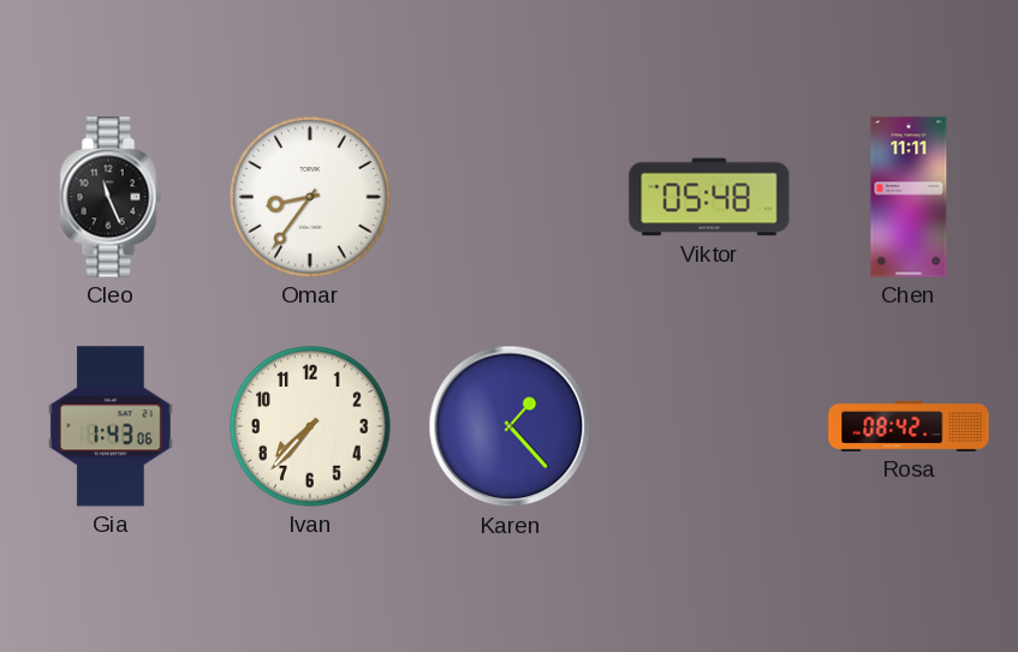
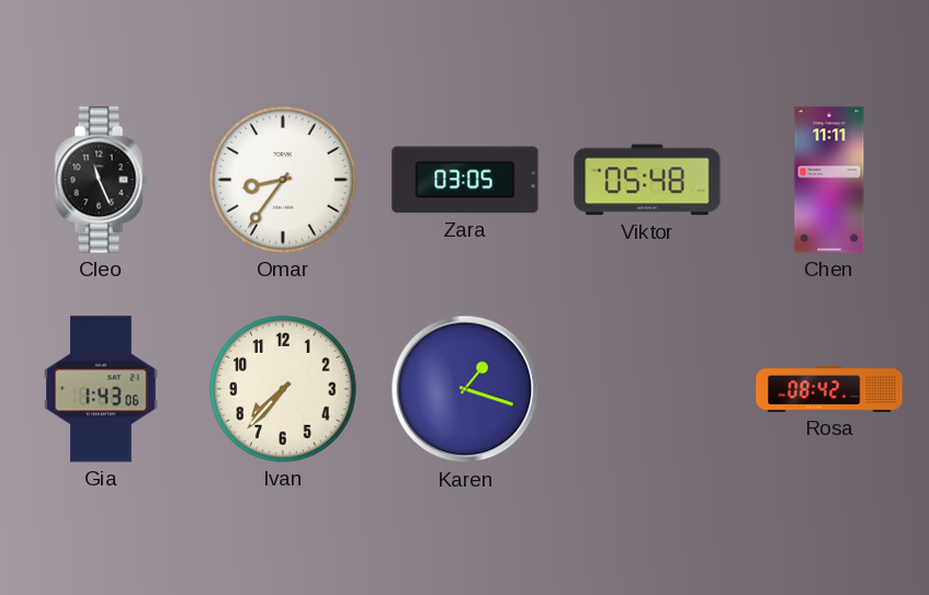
Zara: none -> 03:05 (465, 180)
Karen: 1:23 -> 1:18 (465, 389)
